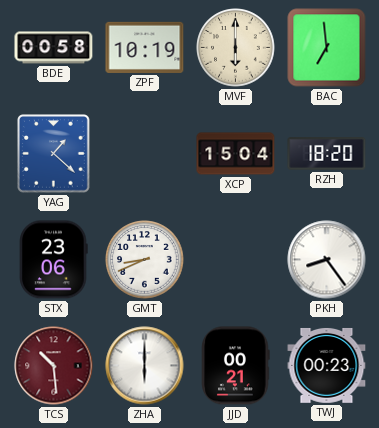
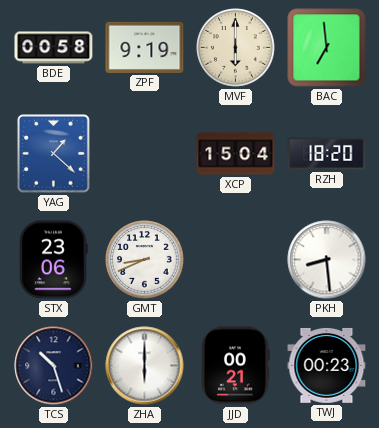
ZPF: 10:19 -> 9:19 (145, 47)
PKH: 8:24 -> 8:29 (327, 260)
TCS: 10:29 -> 10:27 (54, 366)
TCS dial: burgundy -> navy (54, 366)
